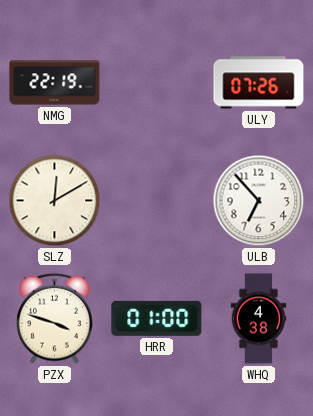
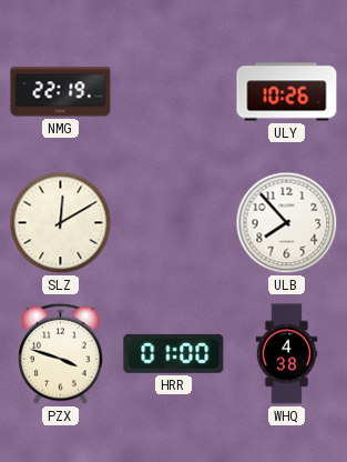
ULY: 07:26 -> 10:26 (287, 92)
ULB: 6:53 -> 7:53 (287, 223)
